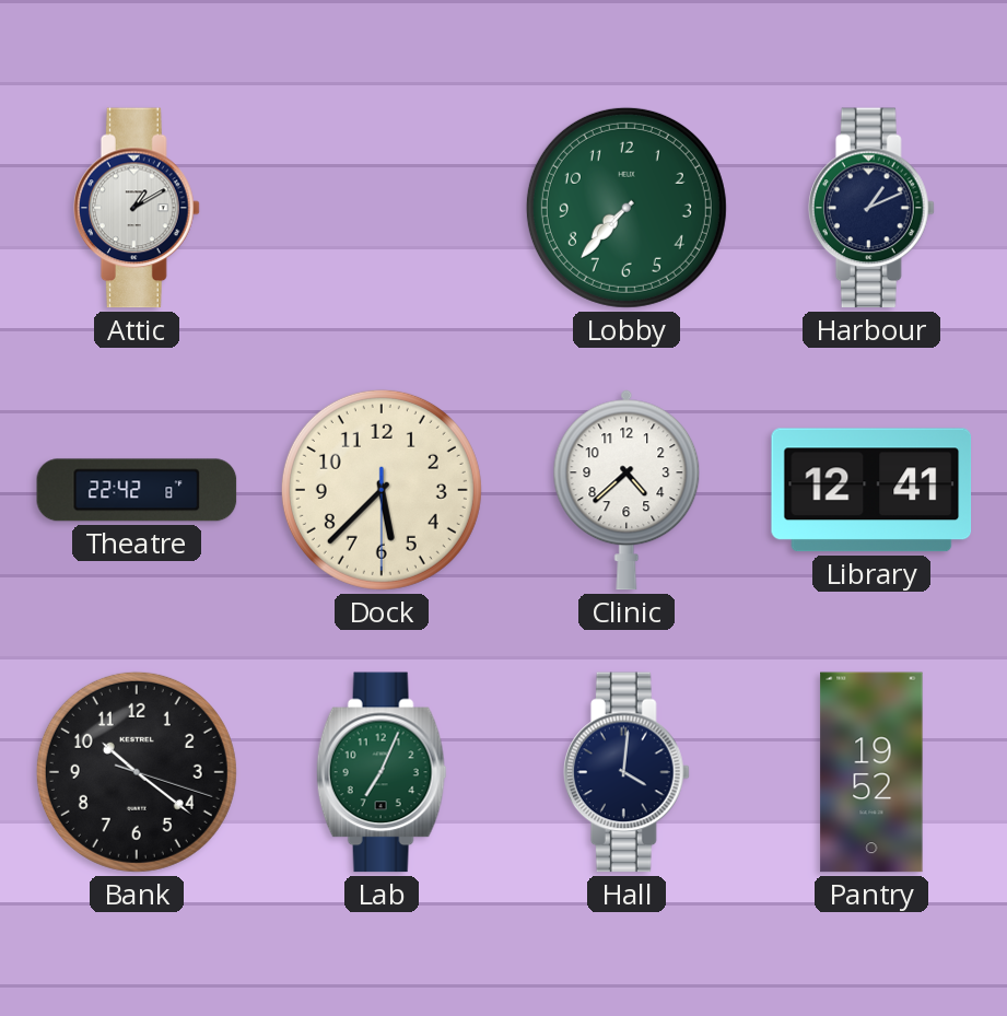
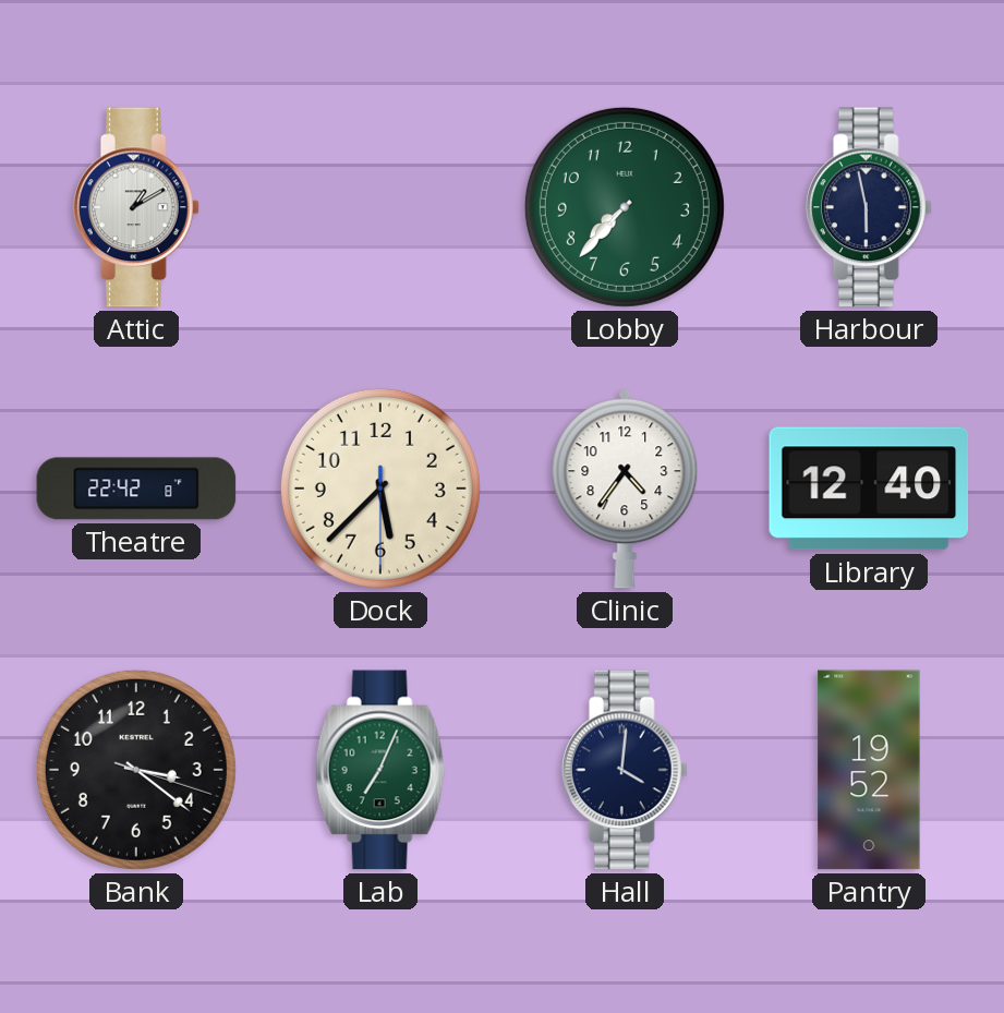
Harbour: 1:11 -> 5:58 (869, 207)
Clinic: 4:38 -> 4:36 (625, 489)
Library: 12:41 -> 12:40 (869, 489)
Bank: 10:21 -> 3:21 (136, 770)
